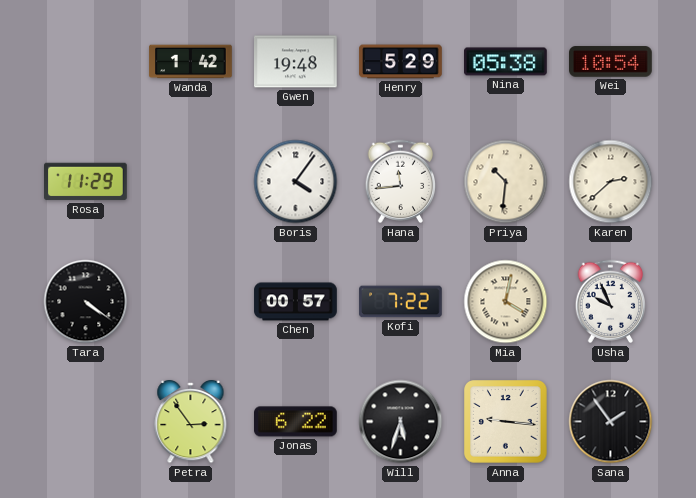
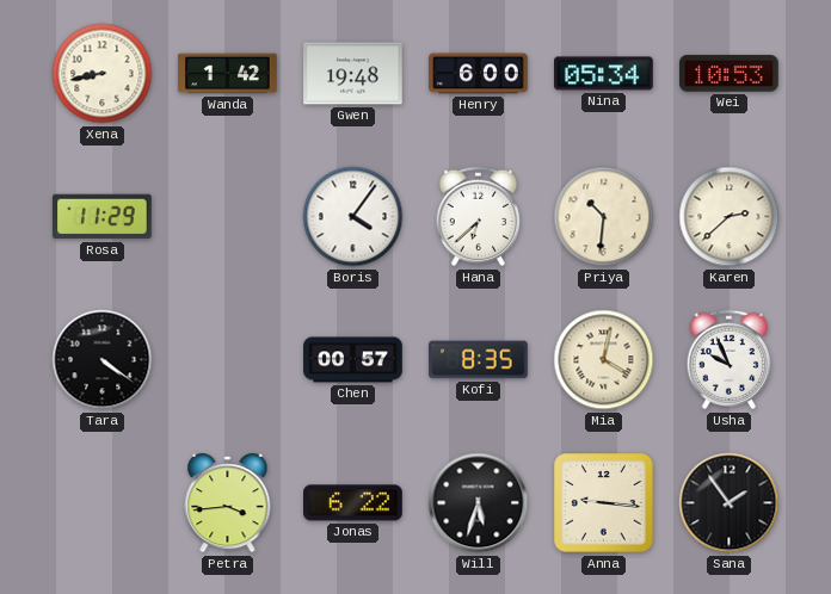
Xena: none -> 8:43 (103, 74)
Henry: 5:29 -> 6:00 (479, 74)
Nina: 05:38 -> 05:34 (604, 74)
Wei: 10:54 -> 10:53 (730, 74)
Hana: 11:44 -> 6:38 (479, 217)
Kofi: 7:22 -> 8:35 (479, 360)
Petra: 2:54 -> 3:44 (228, 503)
